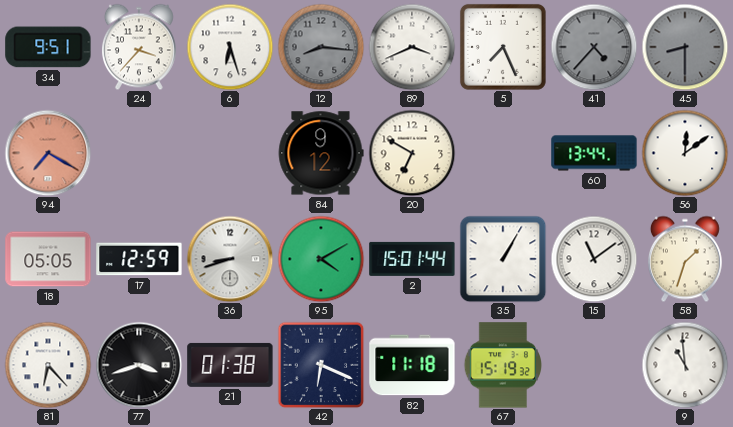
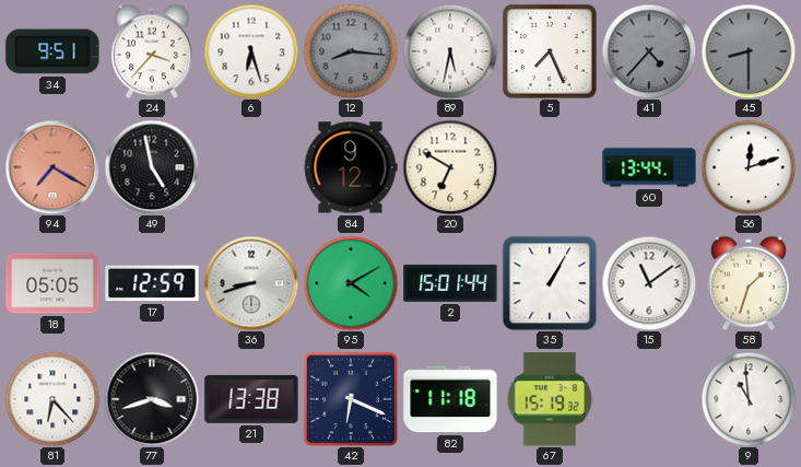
89: 3:41 -> 5:32 (450, 51)
49: none -> 4:58 (152, 167)
56: 12:09 -> 12:12 (749, 167)
21: 01:38 -> 13:38 (251, 399)
